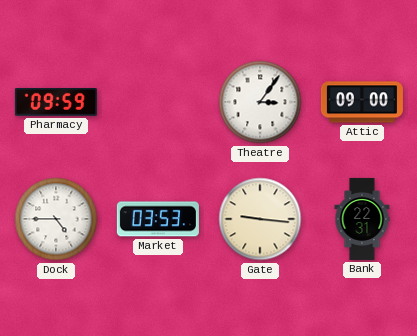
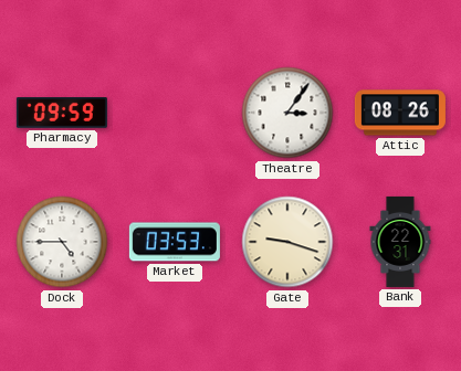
Attic: 09:00 -> 08:26 (400, 113)
Gate: 9:16 -> 9:18 (287, 242)
